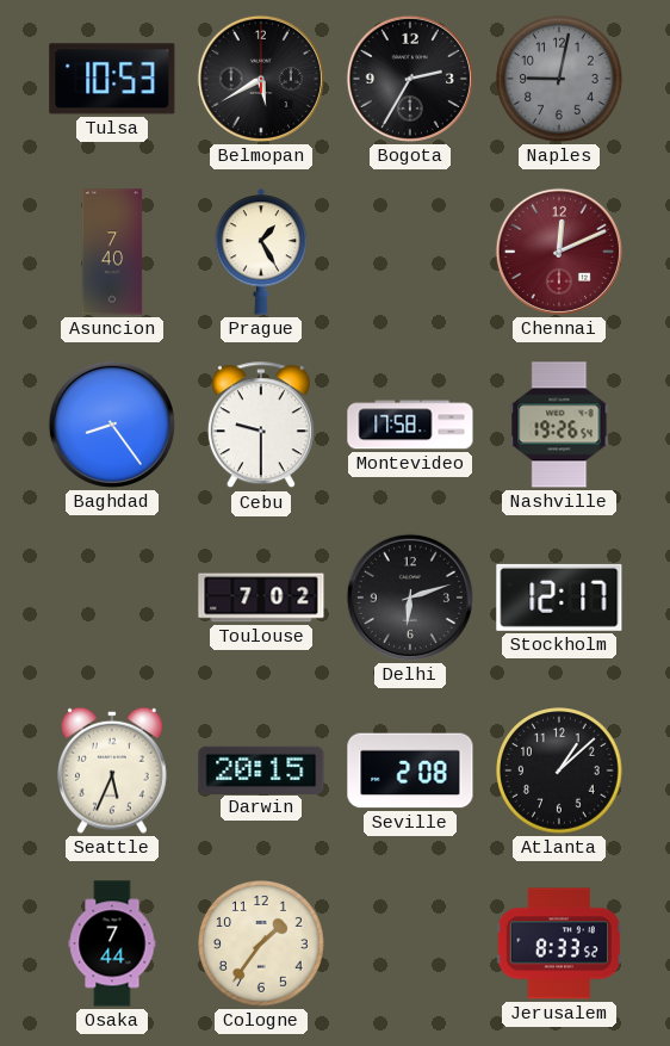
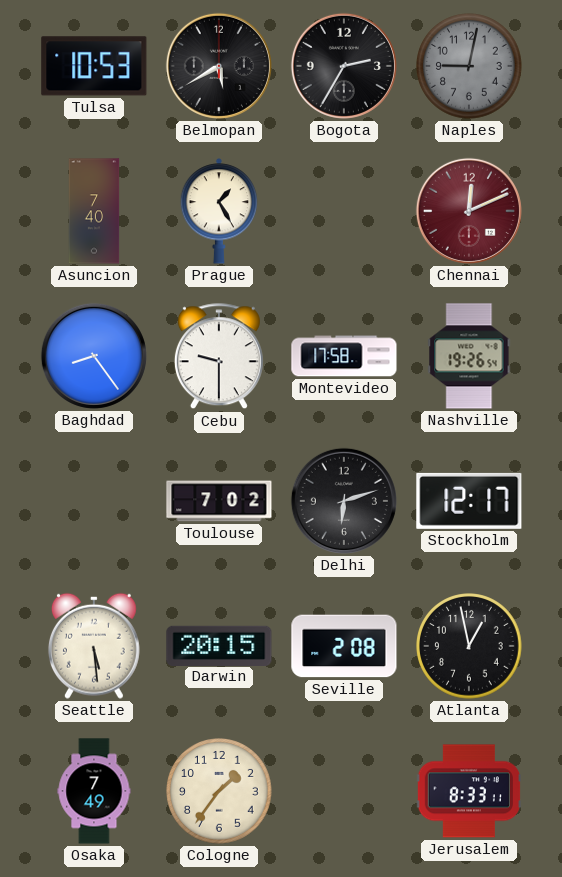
Seattle: 5:34 -> 5:29 (94, 646)
Atlanta: 1:08 -> 12:58 (469, 646)
Osaka: 7:44 -> 7:49 (94, 791)
Jerusalem: 8:33:52 -> 8:33:11 (469, 791)
